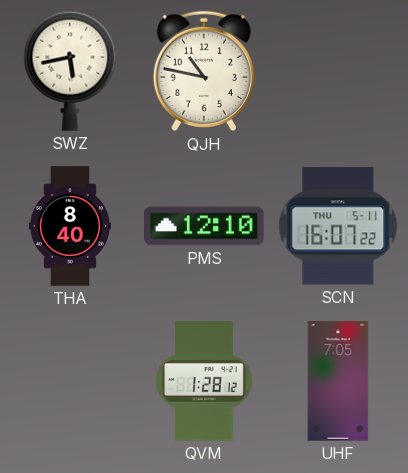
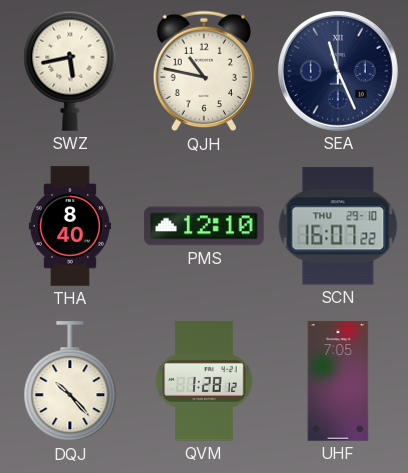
SEA: none -> 11:26 (338, 71)
SCN date: THU 5-11 -> THU 29-10 (338, 226)
DQJ: none -> 10:23 (70, 382)
